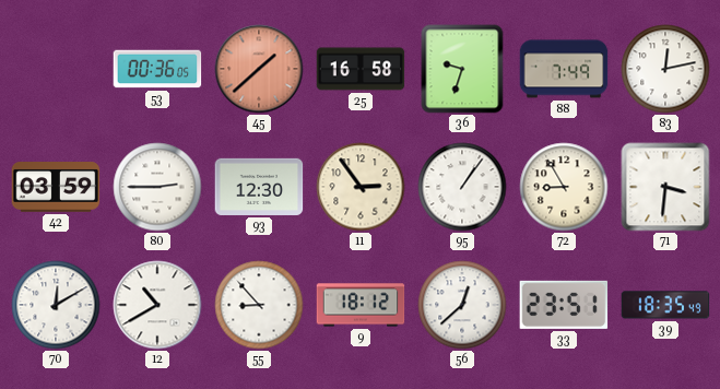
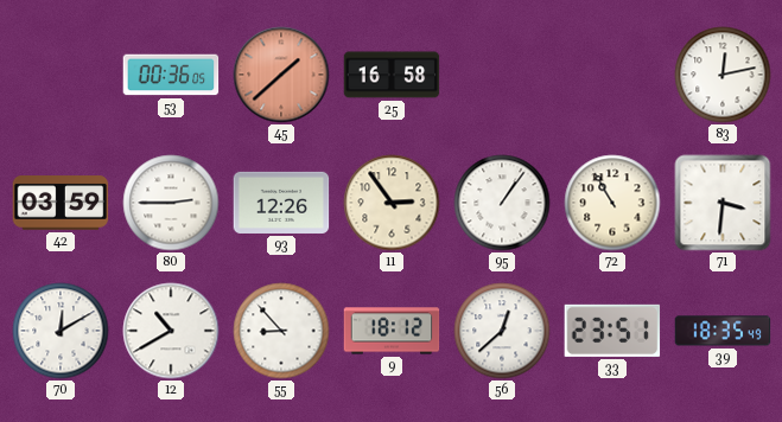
36: 9:33 -> none (462, 69)
88: 7:49 -> none (564, 69)
93: 12:30 -> 12:26 (281, 203)
72: 8:55 -> 10:55 (612, 203)
